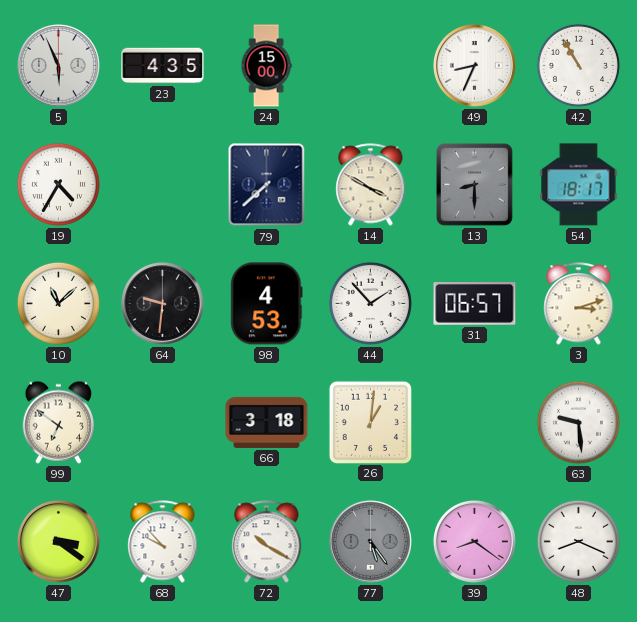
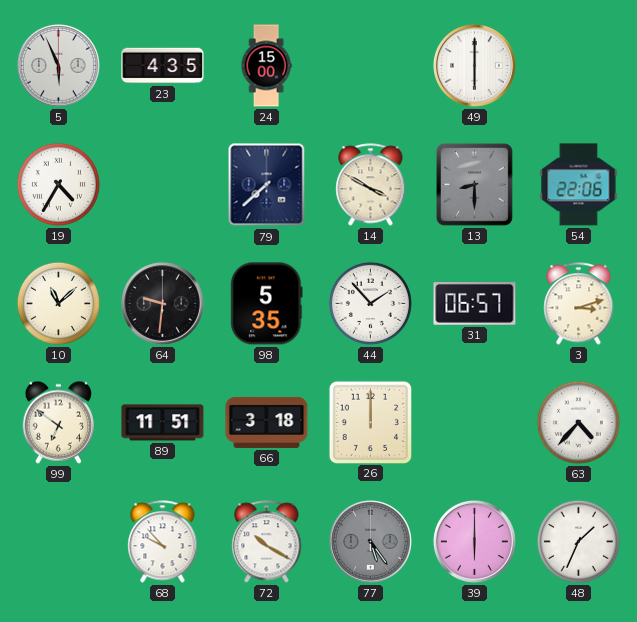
49: 8:34 -> 6:00 (474, 65)
42: 10:55 -> none (578, 65)
54: 18:17 -> 22:06 (579, 185)
98: 4:53 -> 5:35 (267, 304)
89: none -> 11:51 (163, 423)
26: 1:01 -> 12:00 (370, 422)
63: 9:29 -> 4:37 (578, 422)
47: 3:21 -> none (58, 541)
39: 8:21 -> 6:00 (474, 541)
48: 8:19 -> 1:34 (578, 541)
